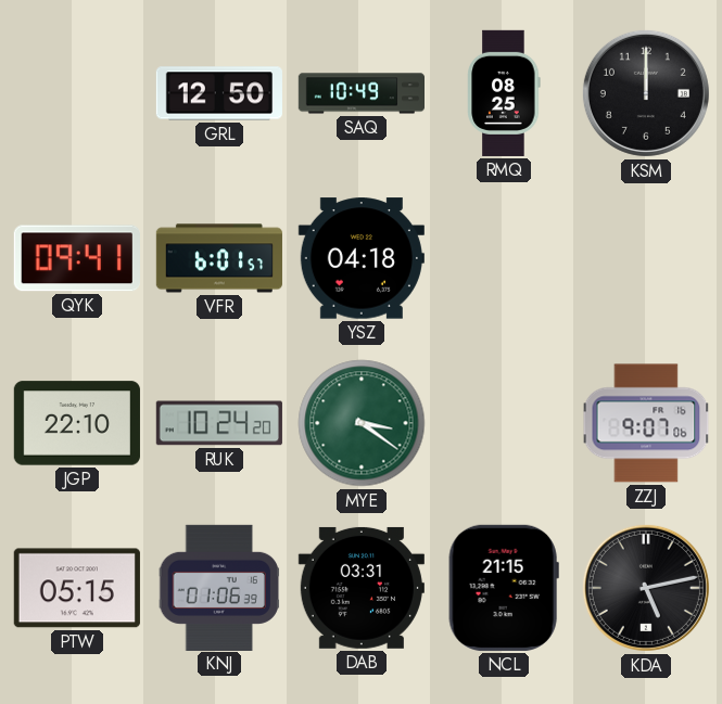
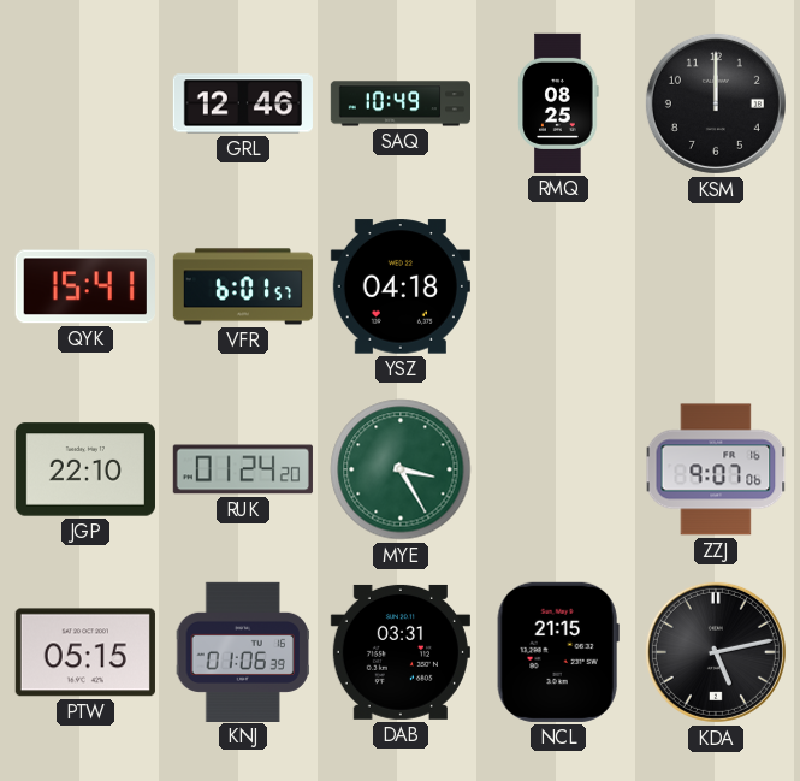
GRL: 12:50 -> 12:46 (242, 103)
QYK: 09:41 -> 15:41 (85, 286)
RUK: 10:24 -> 01:24 (243, 469)
MYE: 3:21 -> 3:25 (401, 469)
